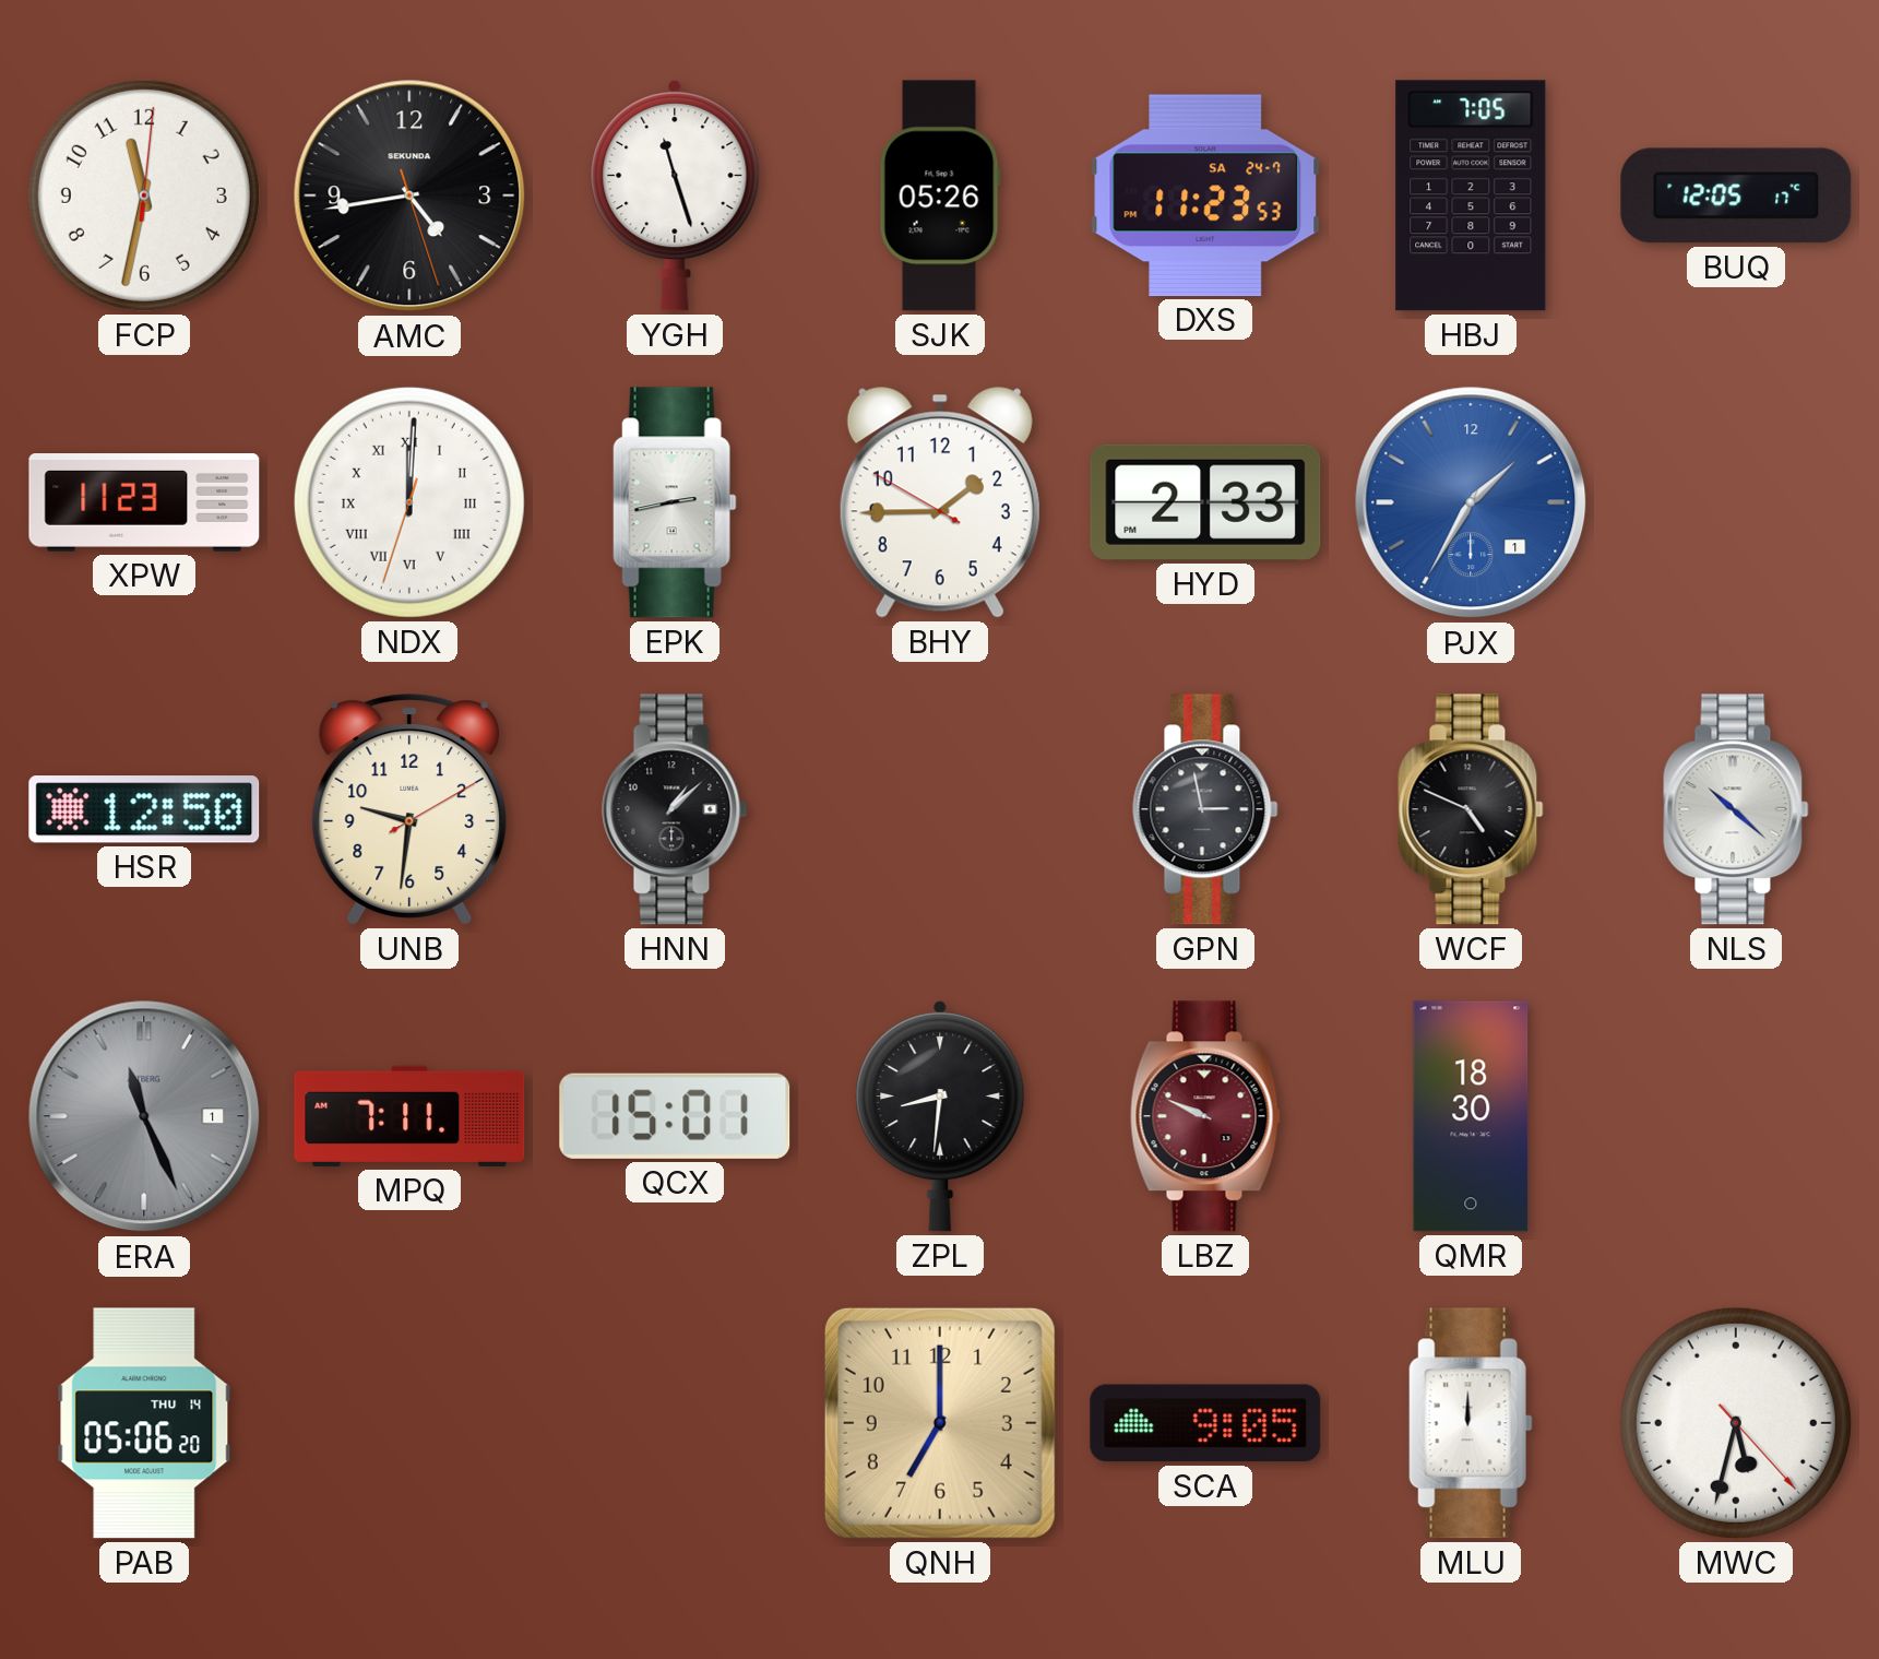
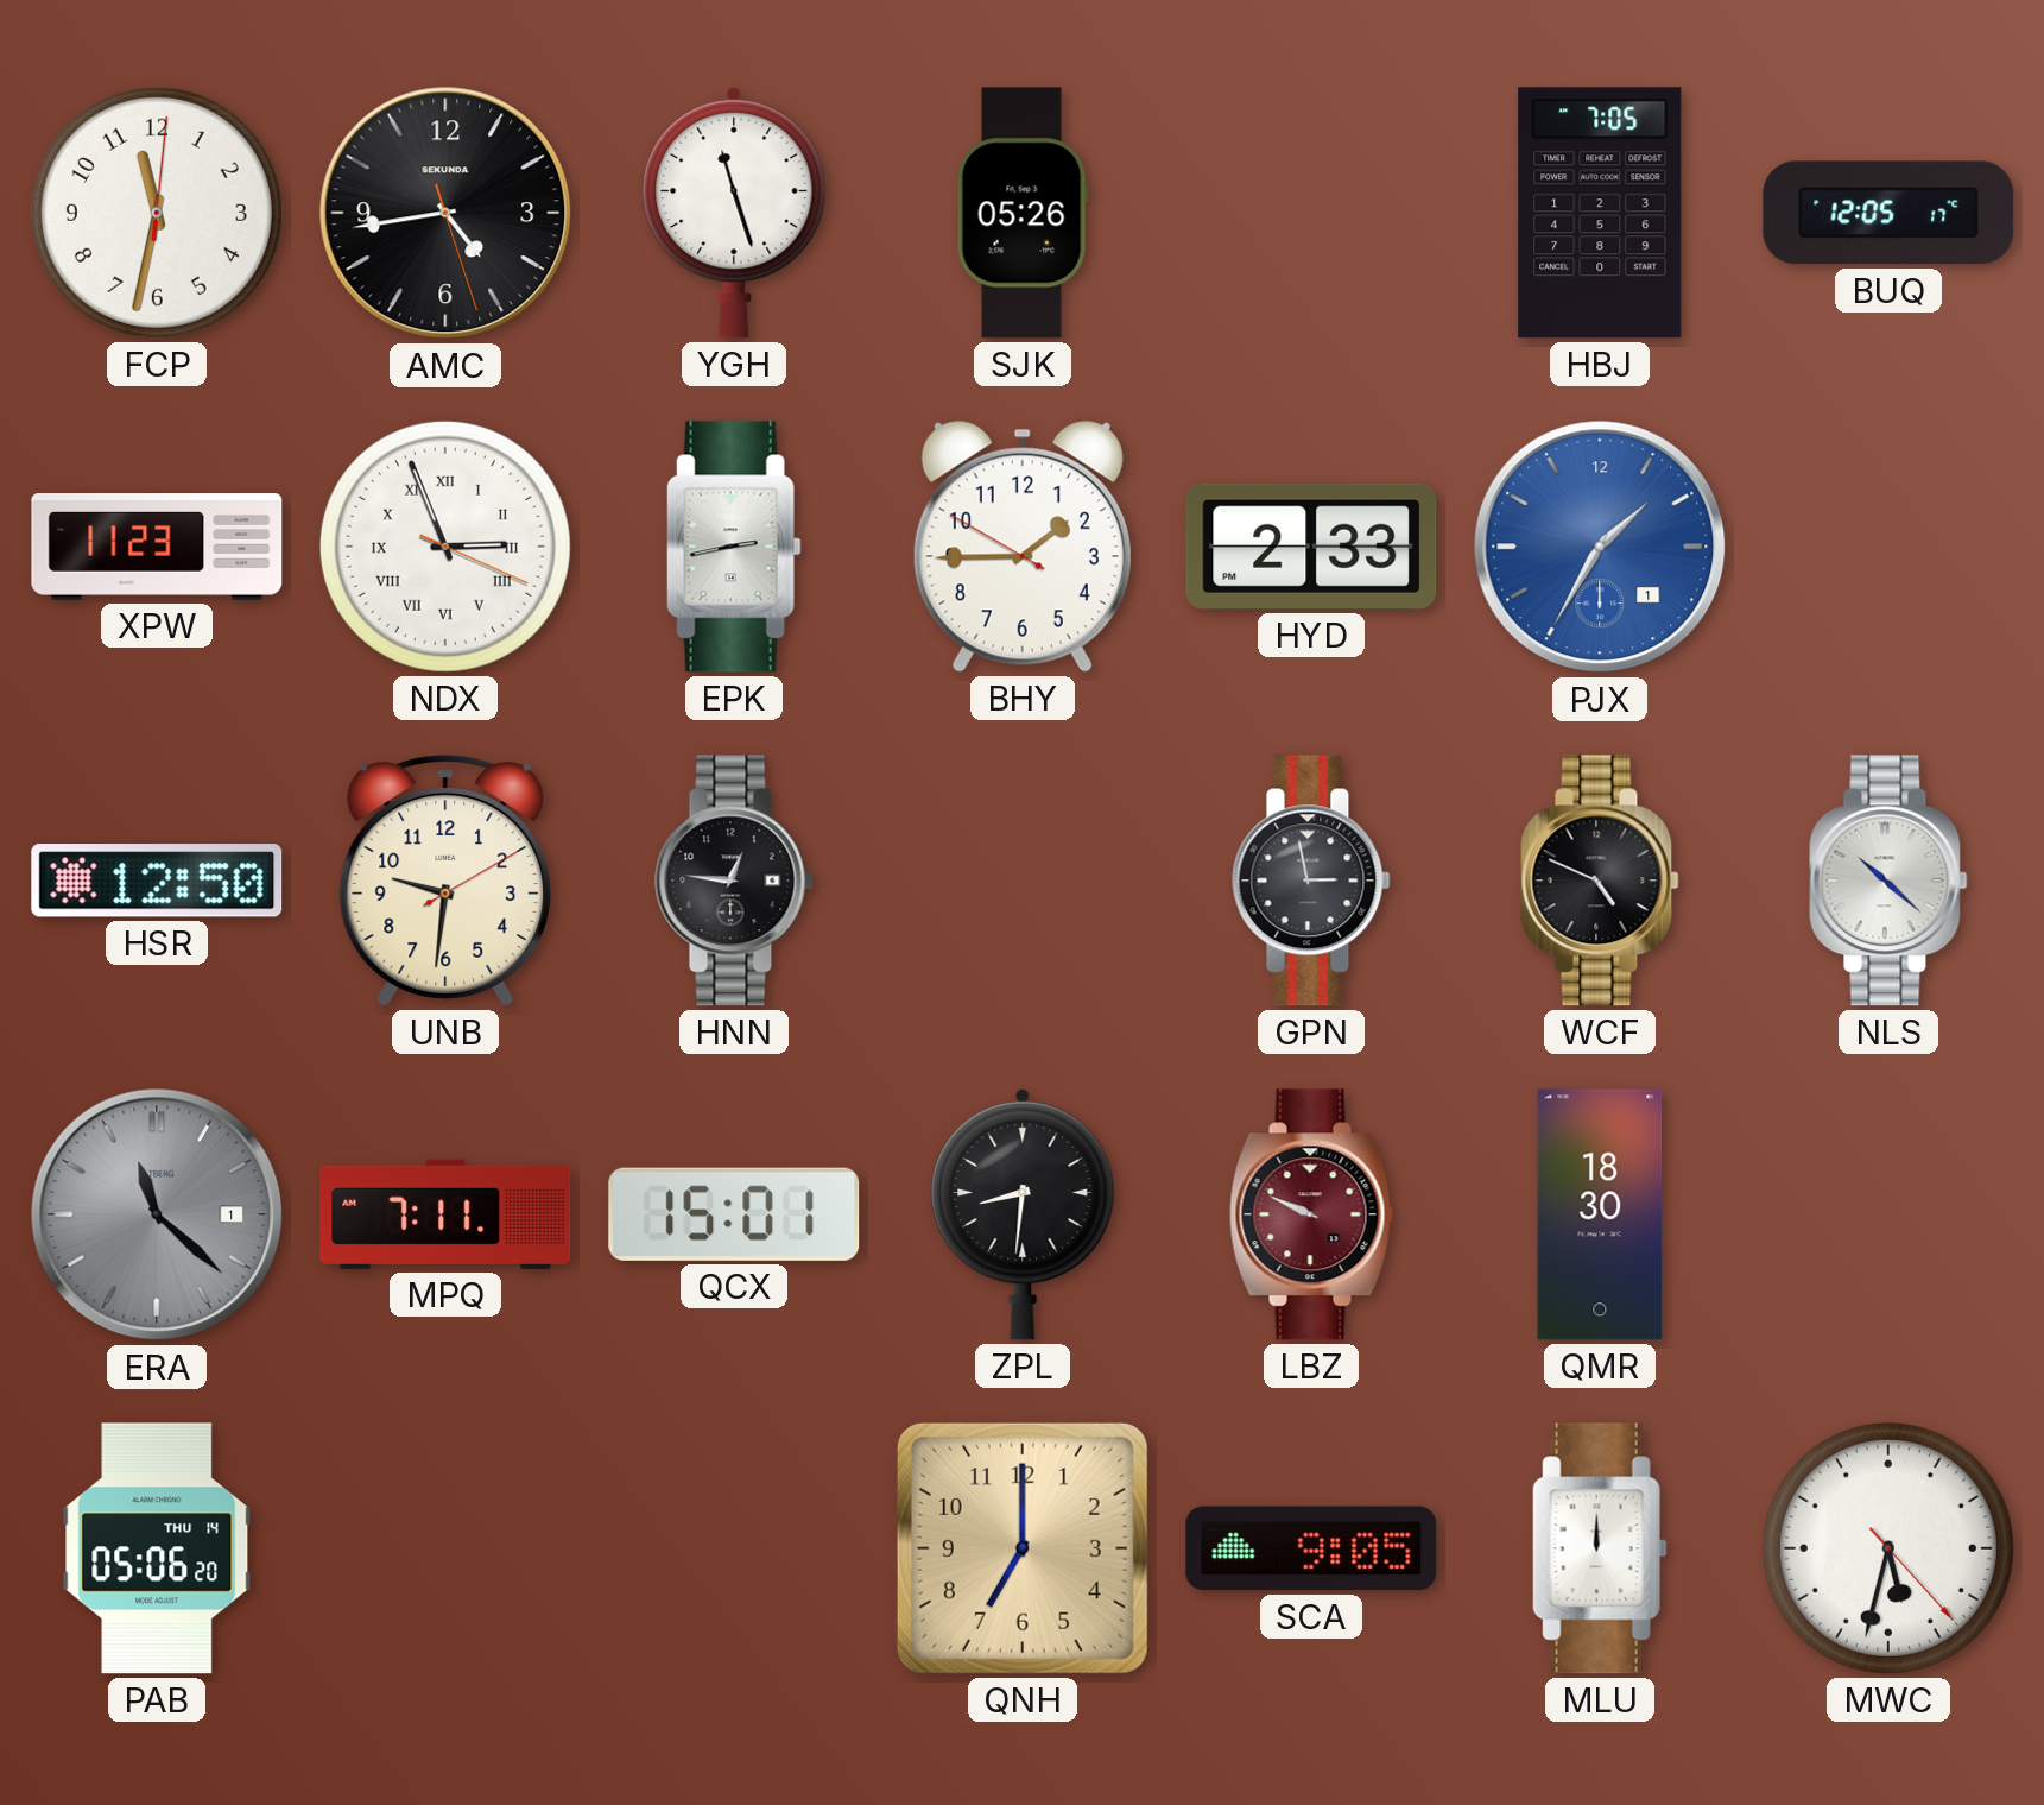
DXS: 11:23 -> none (1205, 195)
NDX: 12:00 -> 2:56 (445, 547)
HNN: 1:08 -> 12:46 (734, 881)
ERA: 11:26 -> 11:22 (157, 1214)
